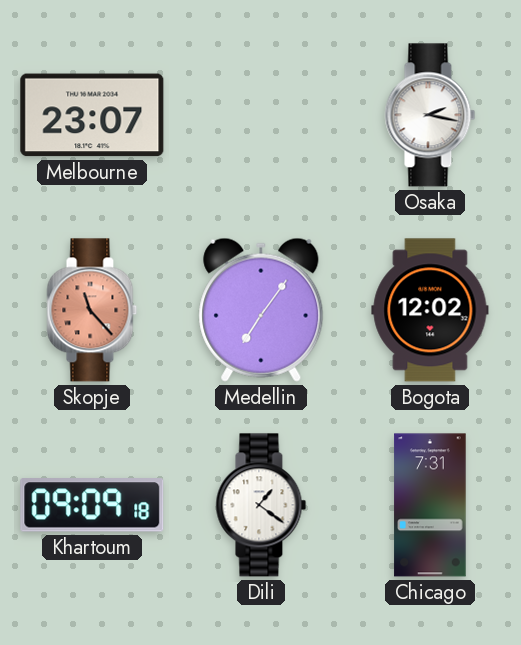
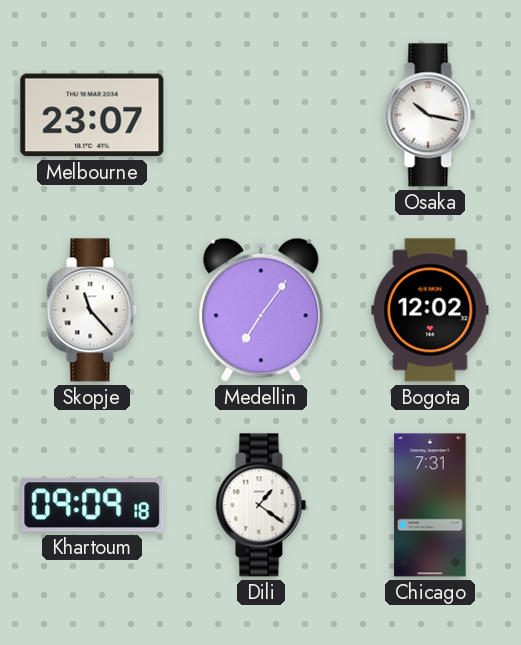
Osaka: 2:17 -> 10:17 (430, 115)
Skopje dial: salmon -> white (92, 310)
